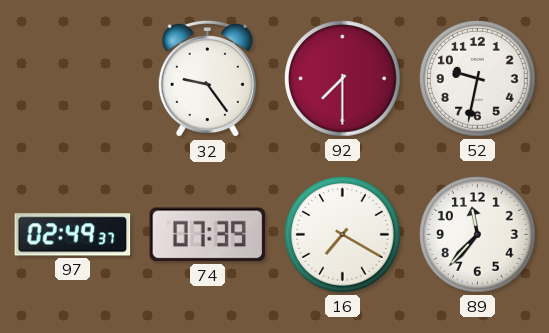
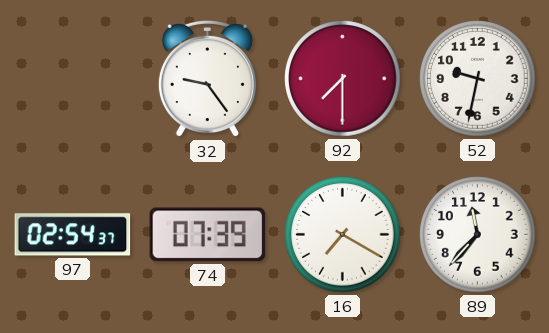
97: 02:49 -> 02:54 (73, 235)
